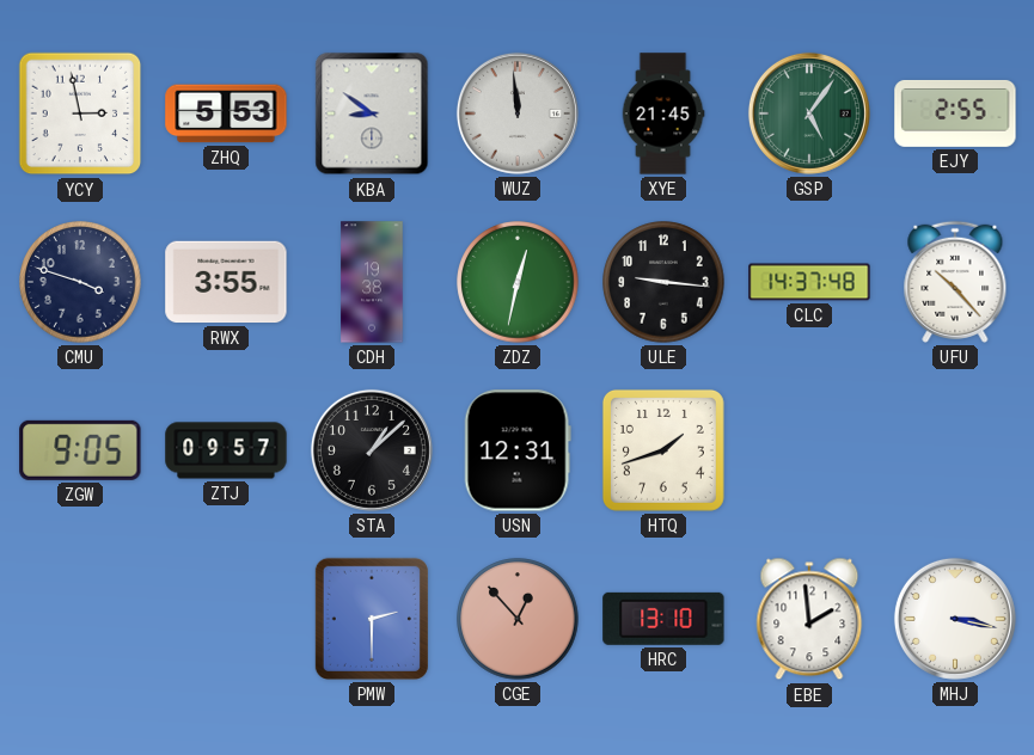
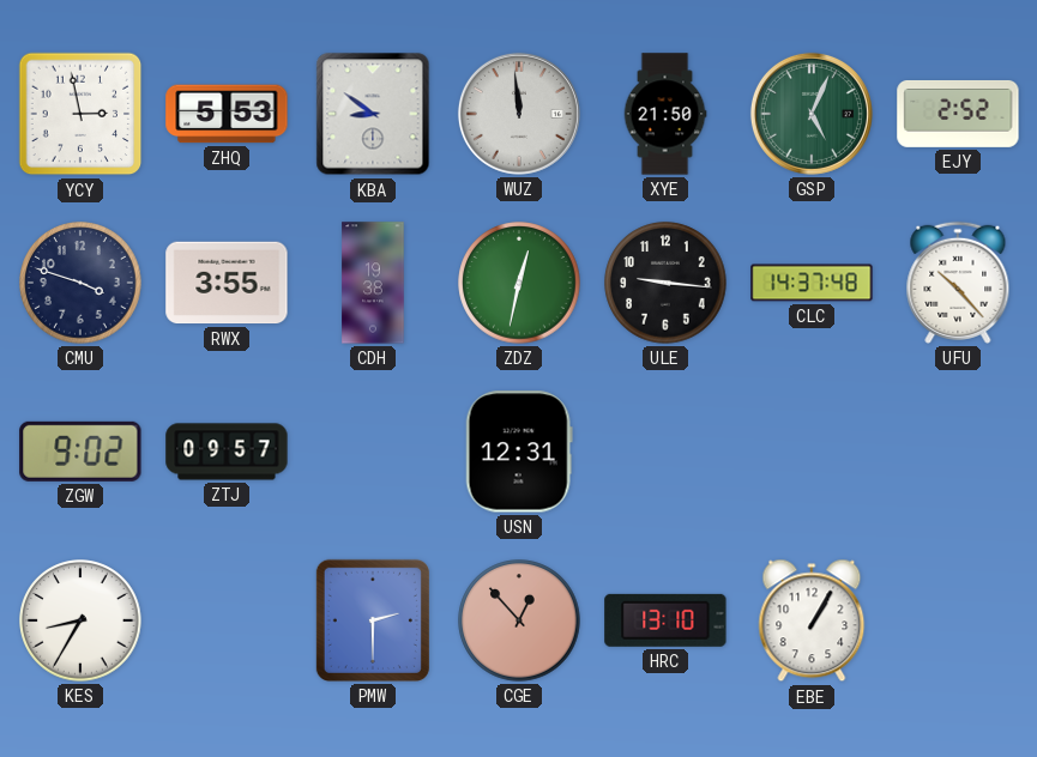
XYE: 21:45 -> 21:50 (665, 114)
GSP: 5:06 -> 5:04 (812, 114)
EJY: 2:55 -> 2:52 (958, 114)
ZGW: 9:05 -> 9:02 (80, 452)
STA: 1:08 -> none (372, 450)
HTQ: 1:42 -> none (663, 450)
KES: none -> 8:35 (80, 620)
EBE: 1:59 -> 1:05 (812, 620)
MHJ: 3:17 -> none (955, 619)
